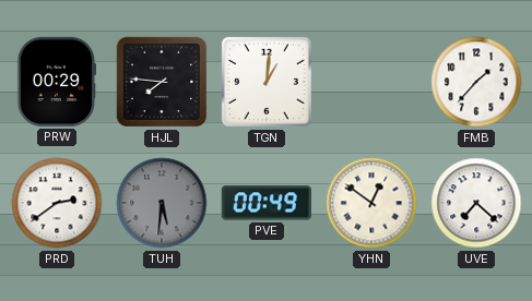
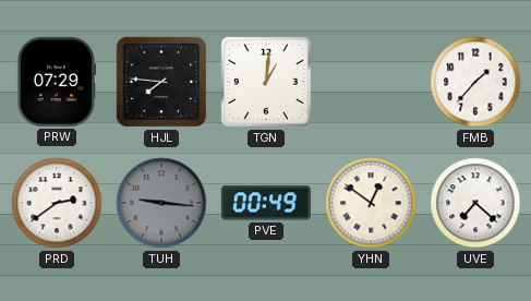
PRW: 00:29 -> 07:29 (57, 82)
TUH: 5:31 -> 9:16 (161, 203)
